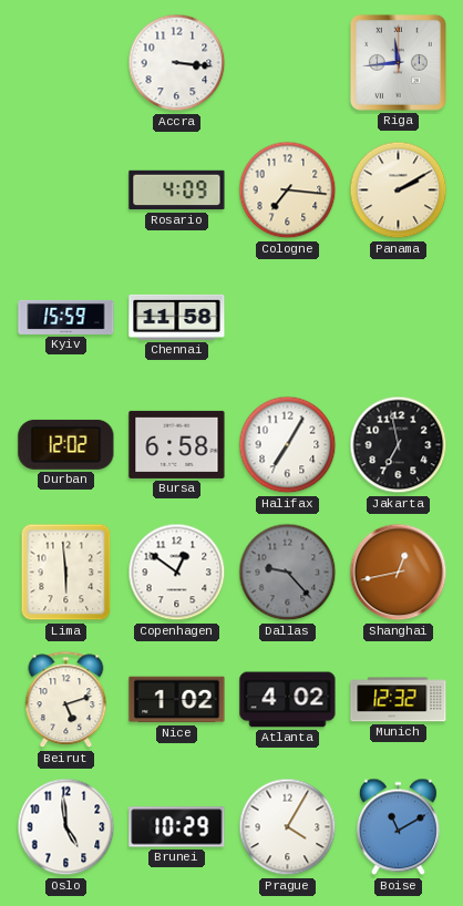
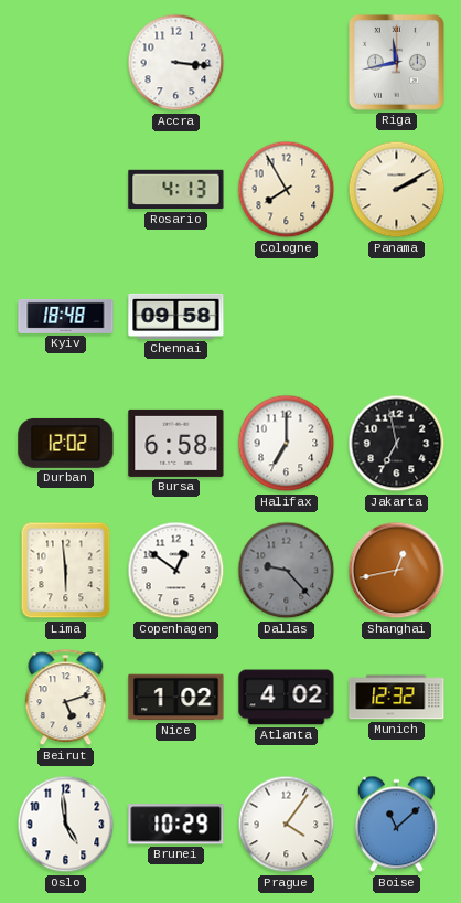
Riga: 11:44 -> 11:43 (396, 62)
Rosario: 4:09 -> 4:13 (176, 190)
Cologne: 7:16 -> 7:55 (287, 190)
Kyiv: 15:59 -> 18:48 (66, 316)
Chennai: 11:58 -> 09:58 (176, 316)
Halifax: 7:05 -> 7:00 (287, 444)
Prague: 4:05 -> 4:06 (287, 825)
Boise: 11:10 -> 11:08 (396, 825)
